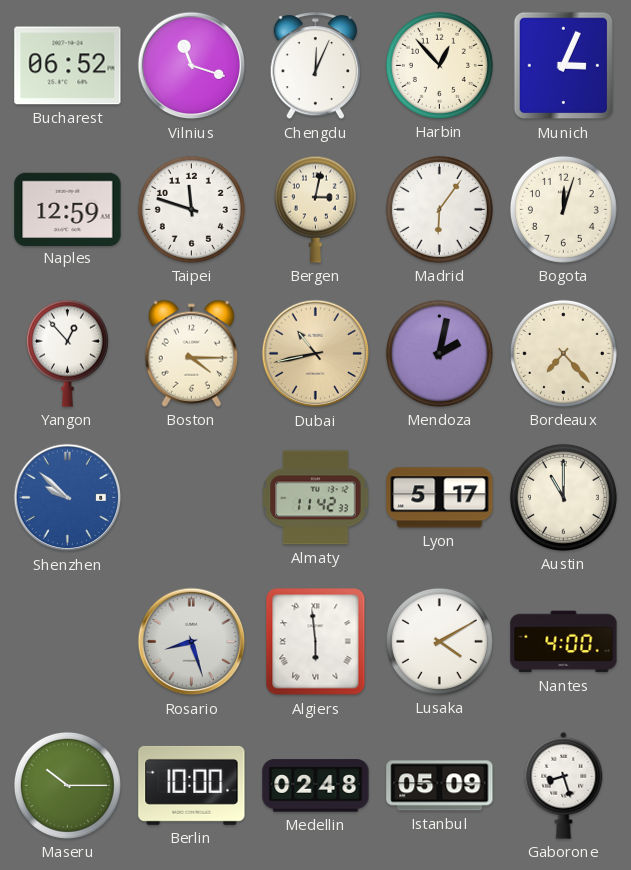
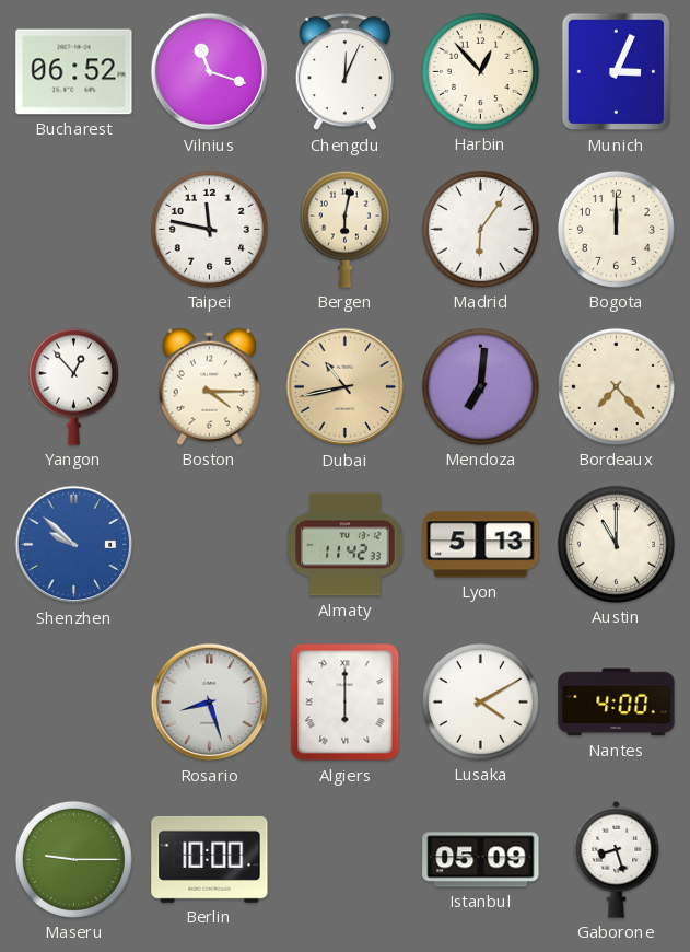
Naples: 12:59 -> none (68, 209)
Taipei: 11:48 -> 11:47 (209, 229)
Bergen: 3:02 -> 6:02 (344, 229)
Bogota: 12:03 -> 12:00 (616, 229)
Mendoza: 2:02 -> 7:01 (480, 386)
Lyon: 5:17 -> 5:13 (481, 545)
Algiers: 5:59 -> 6:00 (346, 703)
Maseru: 10:15 -> 9:15 (73, 859)
Medellin: 02:48 -> none (316, 786)
